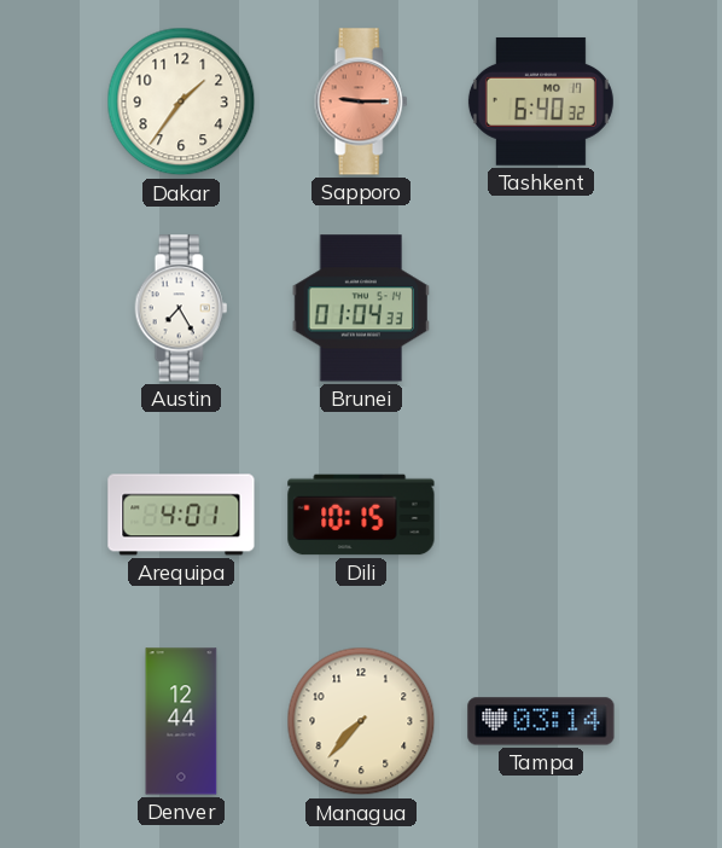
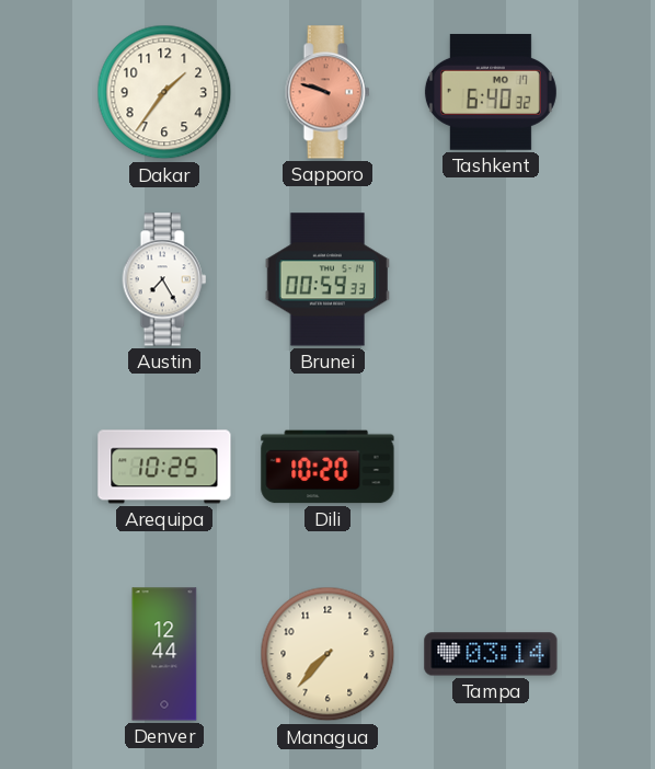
Sapporo: 9:15 -> 9:48 (327, 92)
Brunei: 01:04 -> 00:59 (327, 279)
Arequipa: 4:01 -> 10:25 (164, 467)
Dili: 10:15 -> 10:20 (327, 467)
